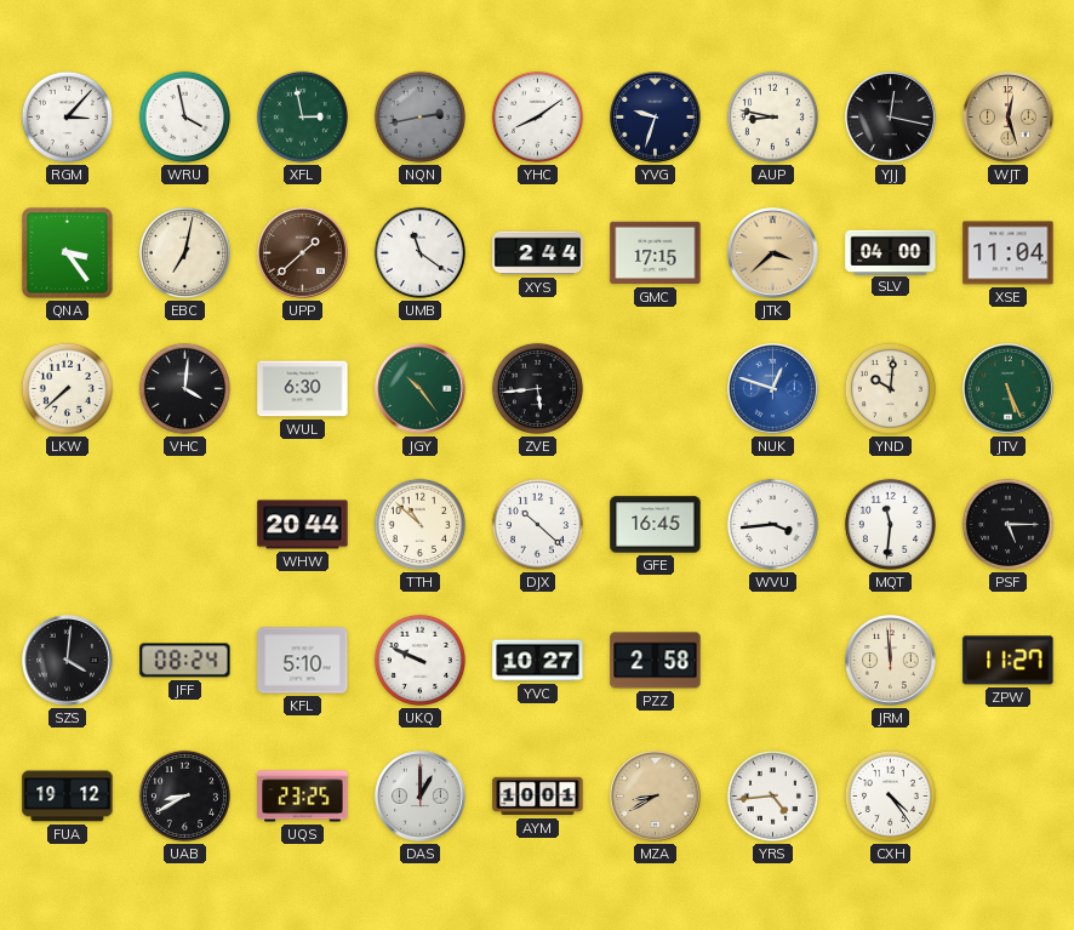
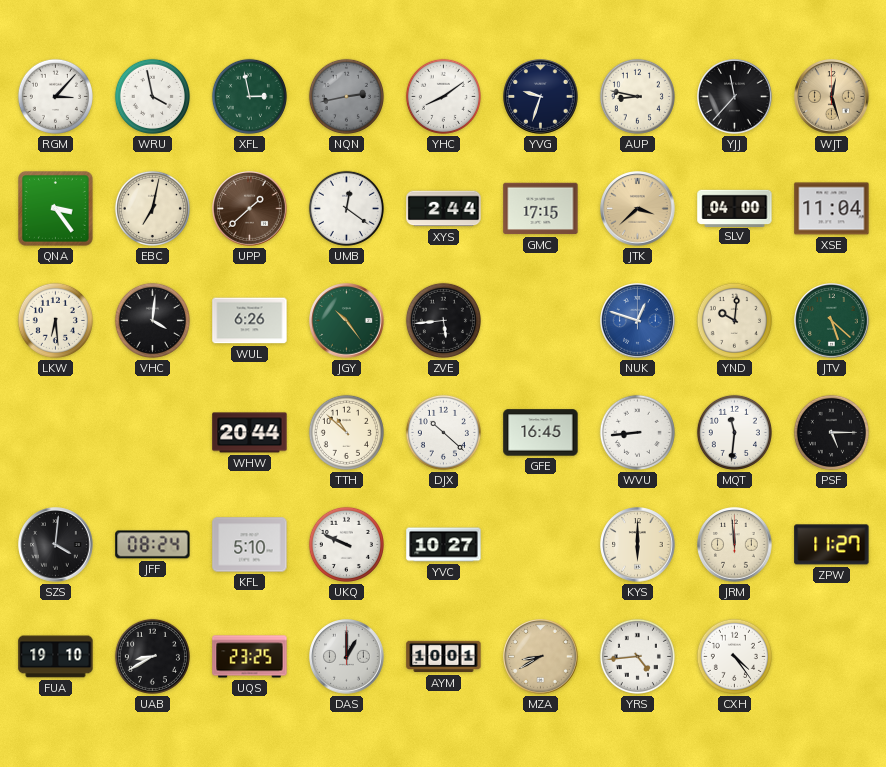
YJJ: 12:17 -> 11:37 (735, 97)
UMB: 11:21 -> 12:21 (346, 208)
LKW: 7:38 -> 6:29 (55, 320)
WUL: 6:30 -> 6:26 (250, 321)
JTV: 5:26 -> 5:22 (832, 321)
WVU: 3:44 -> 8:44 (637, 432)
PZZ: 2:58 -> none (656, 661)
KYS: none -> 6:00 (638, 545)
FUA: 19:12 -> 19:10 (56, 657)
